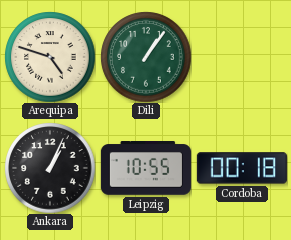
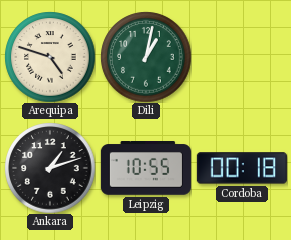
Dili: 1:06 -> 1:02 (146, 57)
Ankara: 1:04 -> 1:12 (50, 168)
